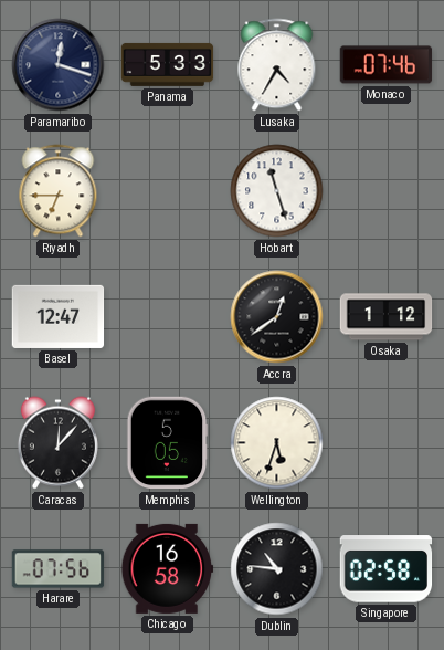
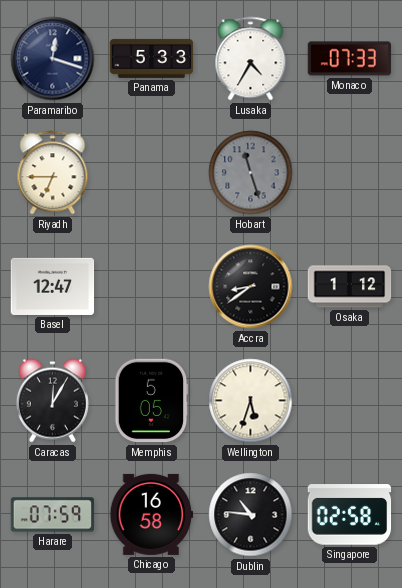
Monaco: 07:46 -> 07:33 (350, 59)
Hobart dial: white -> grey (251, 173)
Accra: 12:39 -> 8:39 (251, 287)
Caracas: 12:07 -> 12:05 (52, 401)
Harare: 07:56 -> 07:59 (53, 515)
